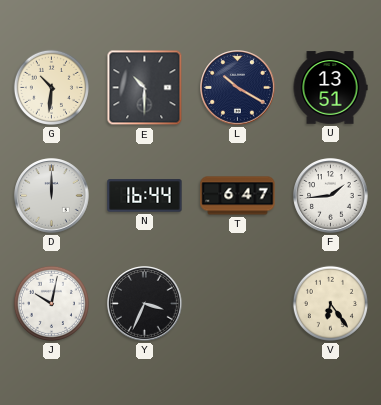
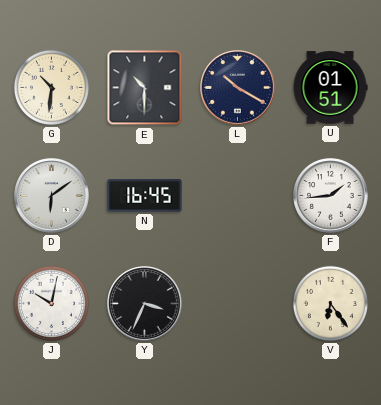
U: 13:51 -> 01:51 (330, 88)
D: 12:00 -> 6:09 (52, 196)
N: 16:44 -> 16:45 (145, 196)
T: 6:47 -> none (238, 196)
